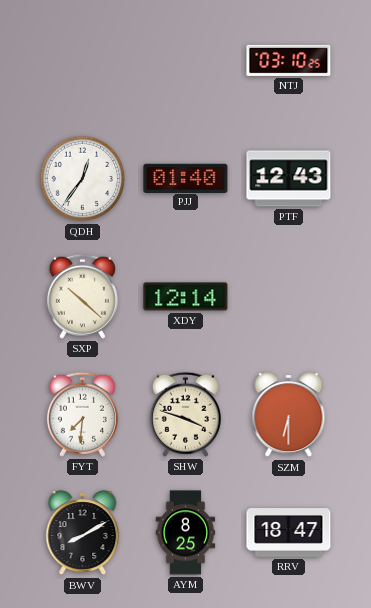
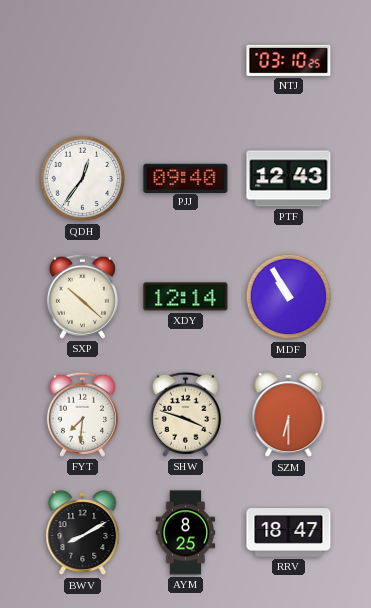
PJJ: 01:40 -> 09:40 (186, 178)
MDF: none -> 10:55 (289, 297)
